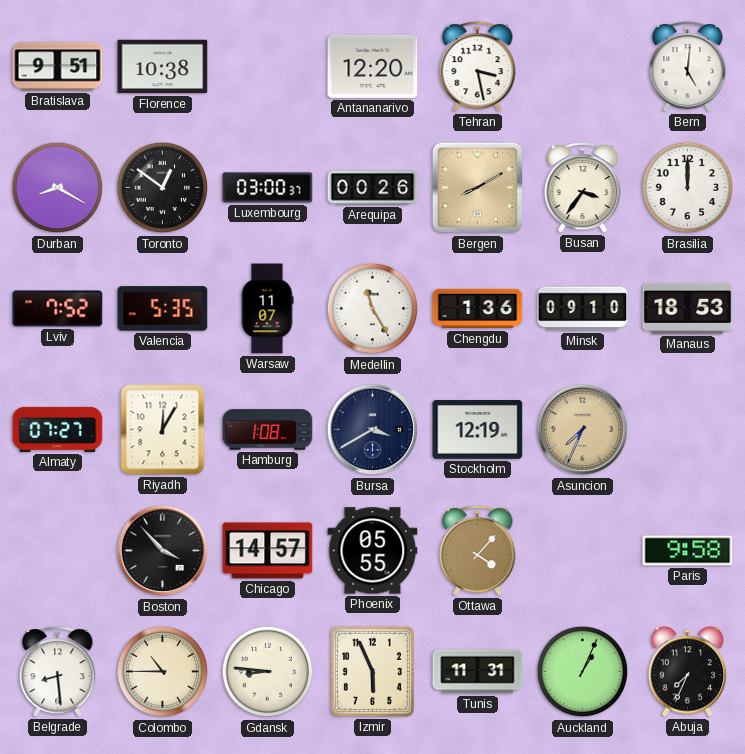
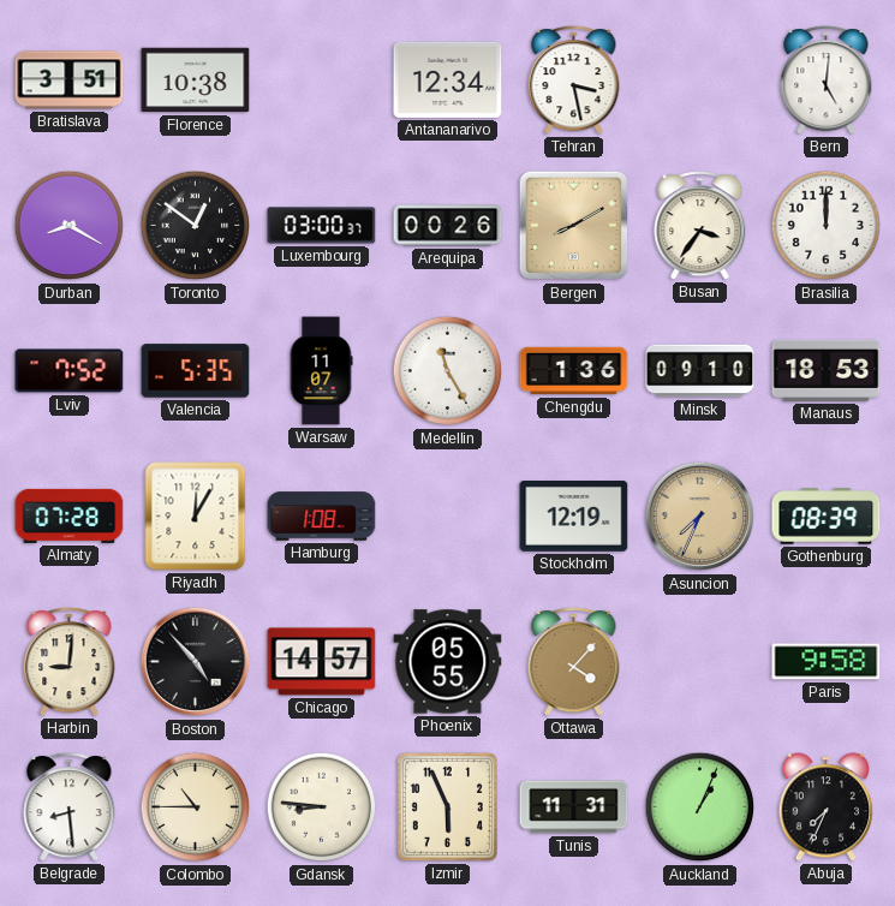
Bratislava: 9:51 -> 3:51 (70, 81)
Antananarivo: 12:20 -> 12:34 (448, 79)
Almaty: 07:27 -> 07:28 (70, 515)
Bursa: 3:40 -> none (373, 430)
Gothenburg: none -> 08:39 (827, 517)
Harbin: none -> 9:01 (70, 662)
Boston: 3:53 -> 4:53 (196, 662)
